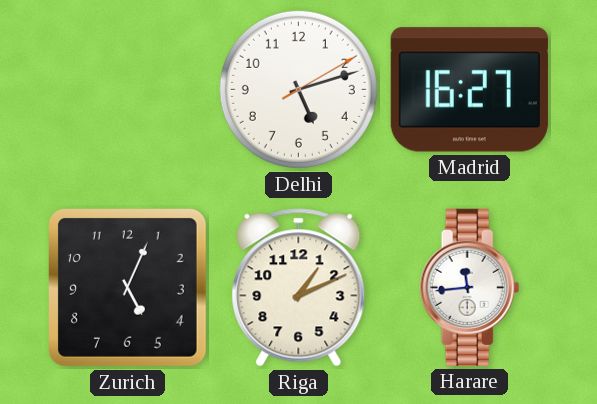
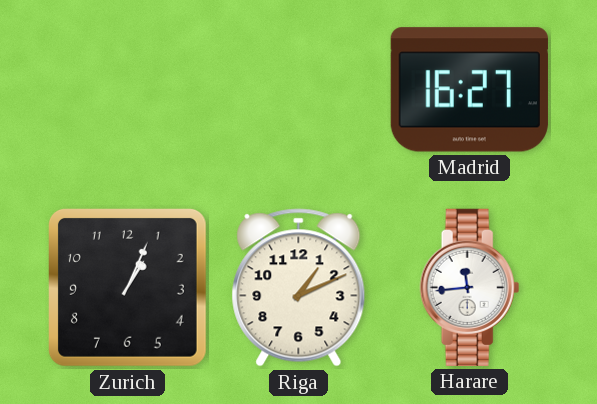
Delhi: 5:12 -> none (298, 89)
Zurich: 5:04 -> 1:04 (127, 287)
